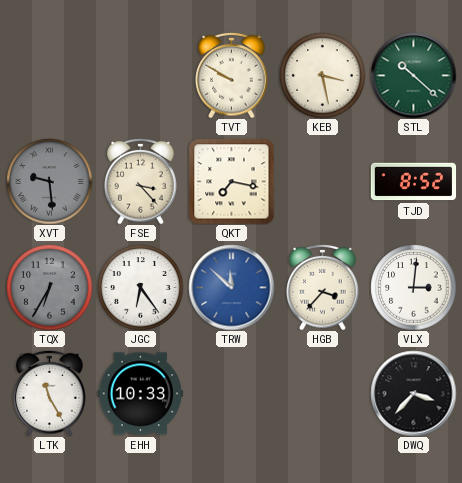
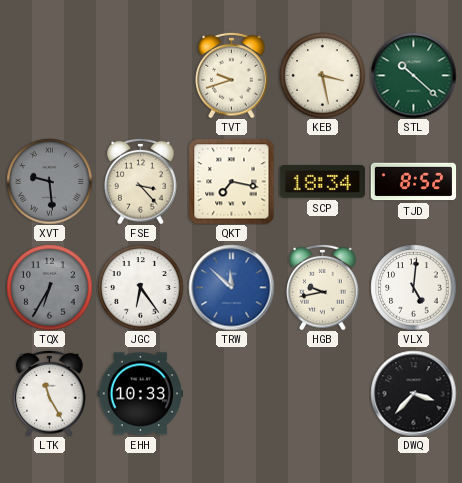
TVT: 9:50 -> 9:42 (232, 75)
SCP: none -> 18:34 (322, 182)
HGB: 3:37 -> 9:43 (323, 287)
VLX: 3:01 -> 5:01 (413, 287)
